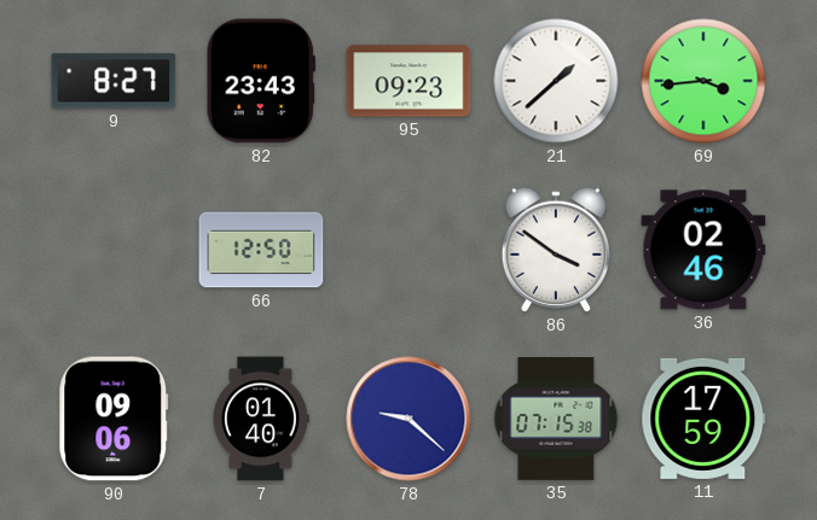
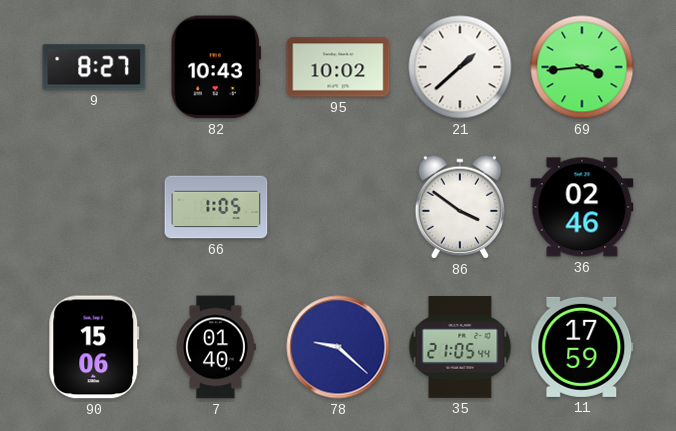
82: 23:43 -> 10:43 (216, 67)
95: 09:23 -> 10:02 (338, 67)
66: 12:50 -> 1:05 (216, 207)
90: 09:06 -> 15:06 (94, 347)
35: 07:15 -> 21:05 (460, 348)
